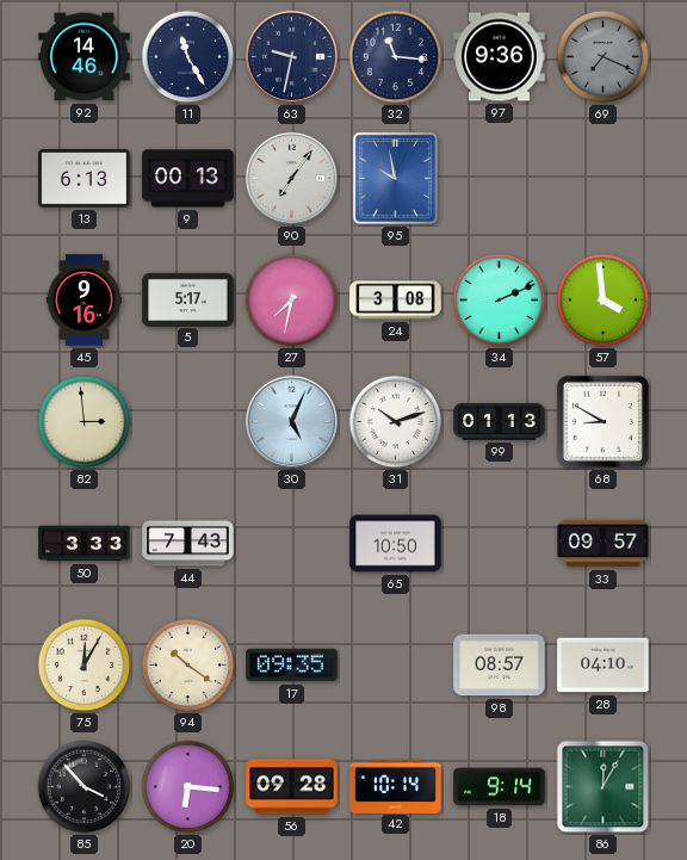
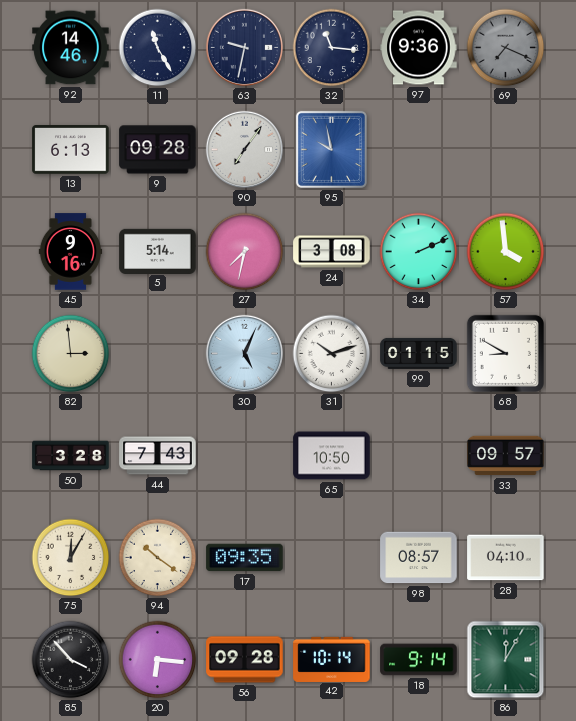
9: 00:13 -> 09:28 (158, 150)
5: 5:17 -> 5:14 (158, 251)
99: 01:13 -> 01:15 (419, 353)
50: 3:33 -> 3:28 (71, 456)
